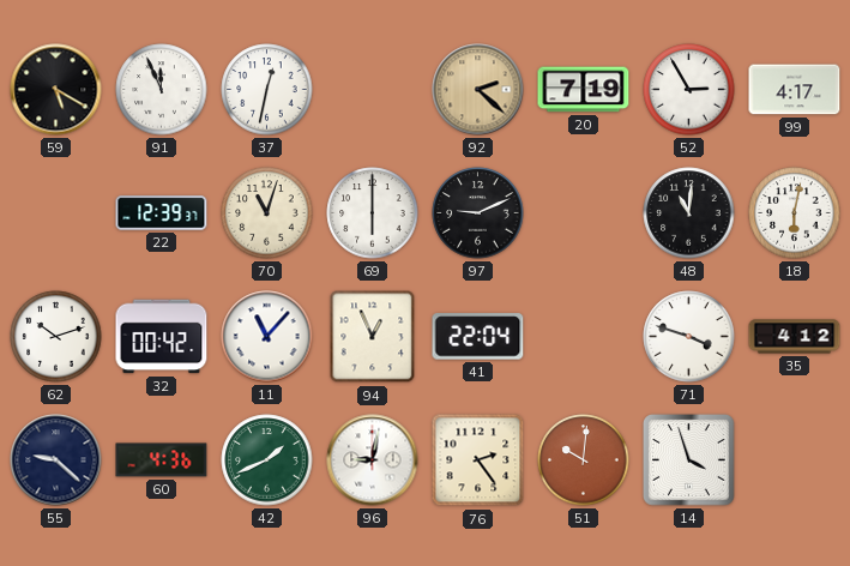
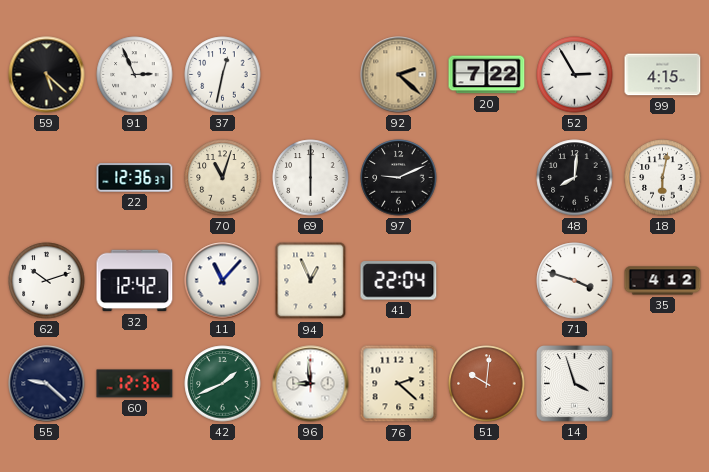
59: 5:20 -> 5:22 (47, 75)
91: 11:56 -> 2:56 (135, 75)
20: 7:19 -> 7:22 (487, 75)
99: 4:17 -> 4:15 (663, 75)
22: 12:39 -> 12:36 (135, 178)
48: 11:01 -> 8:01 (575, 178)
32: 00:42 -> 12:42 (135, 281)
60: 4:36 -> 12:36 (135, 384)
96: 9:02 -> 8:59 (311, 384)
76: 2:24 -> 2:22 (399, 384)
